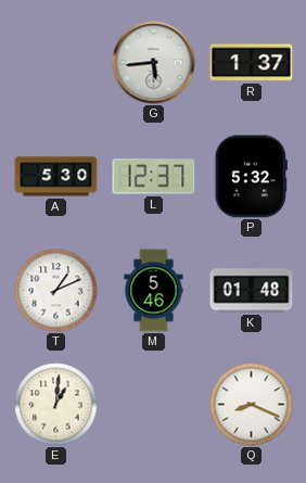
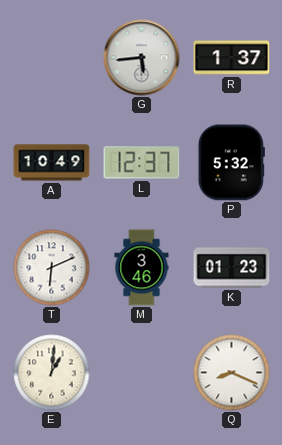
A: 5:30 -> 10:49 (52, 163)
T: 1:11 -> 6:11 (52, 268)
M: 5:46 -> 3:46 (142, 268)
K: 01:48 -> 01:23 (232, 268)
